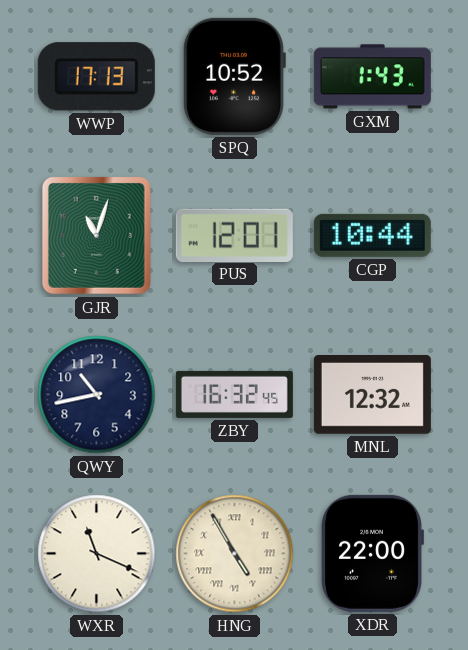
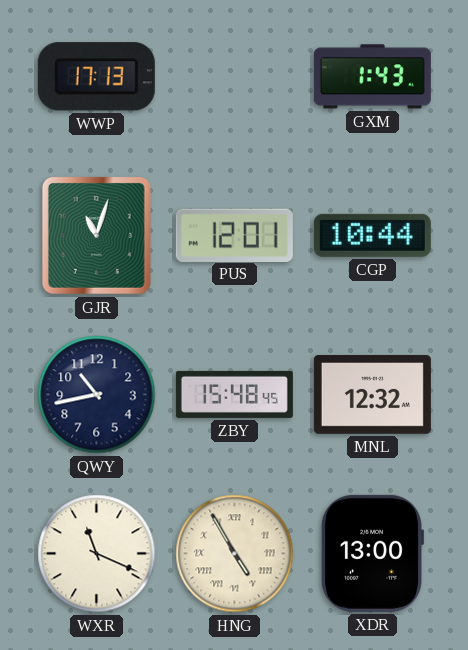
SPQ: 10:52 -> none (234, 76)
ZBY: 16:32 -> 15:48 (234, 394)
XDR: 22:00 -> 13:00 (372, 553)
